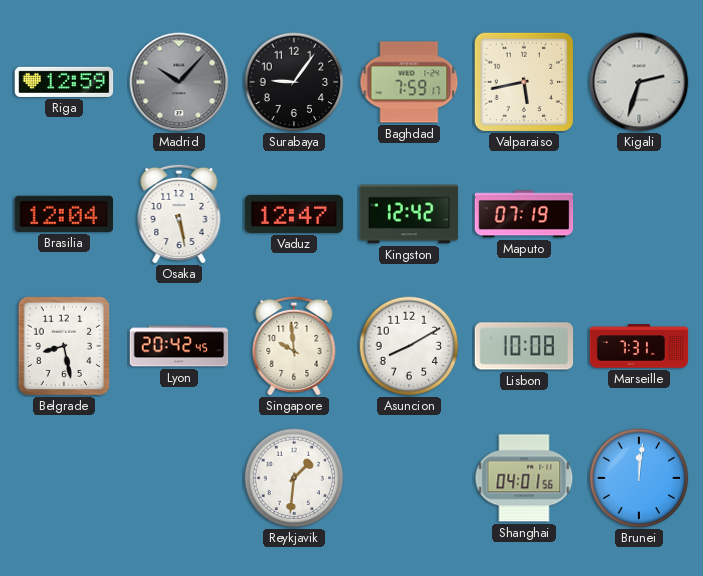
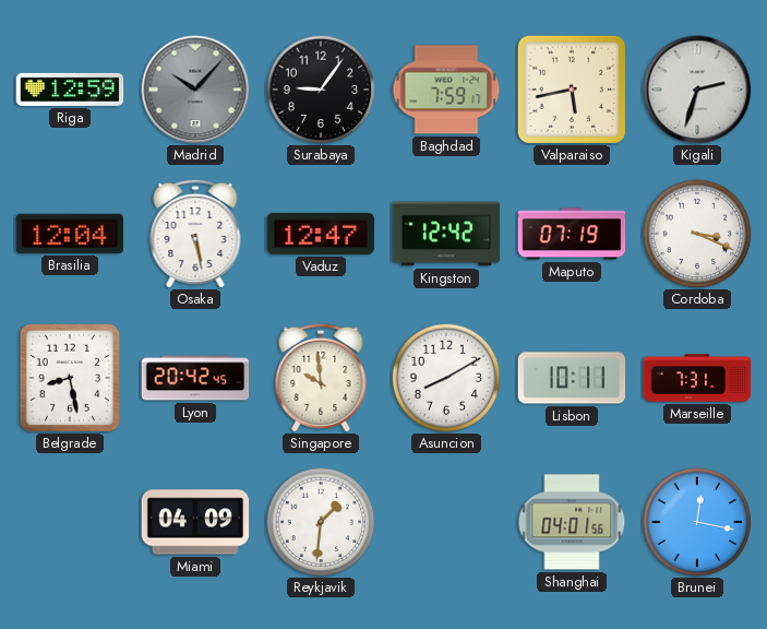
Cordoba: none -> 3:19 (697, 234)
Lisbon: 10:08 -> 10:11 (572, 378)
Miami: none -> 04:09 (195, 522)
Brunei: 12:01 -> 12:17 (697, 522)
